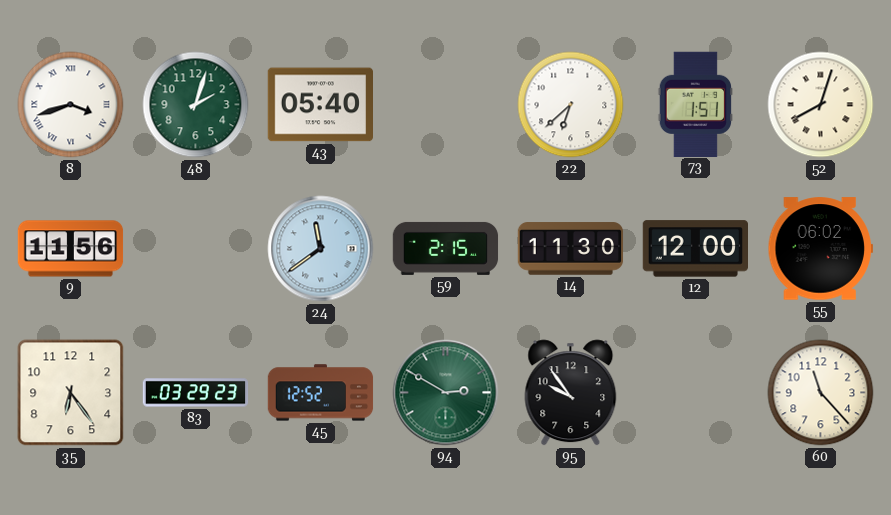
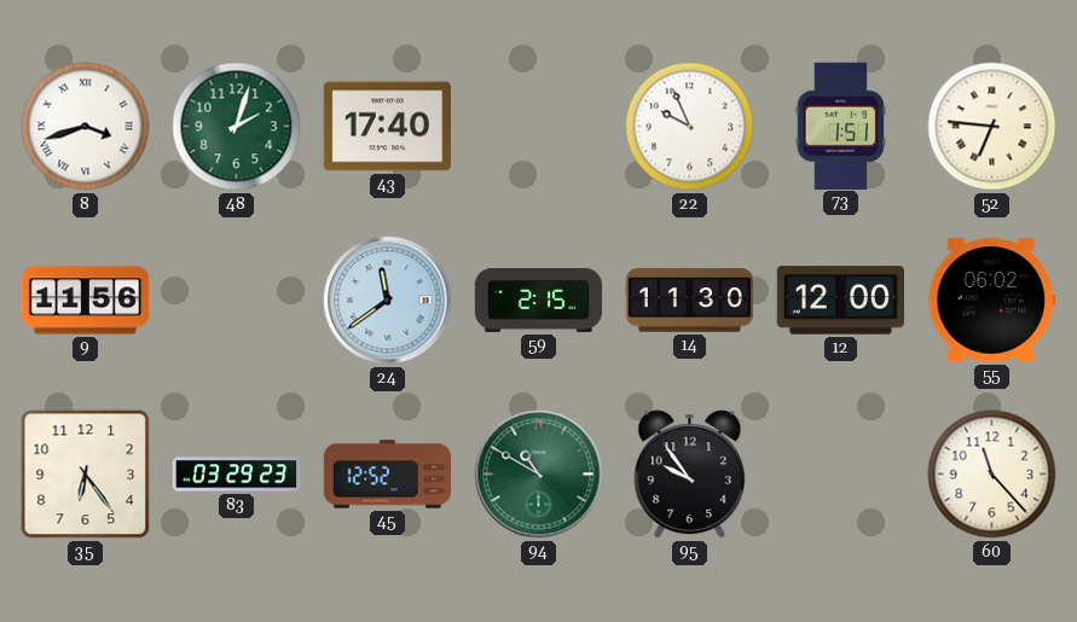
43: 05:40 -> 17:40 (387, 127)
22: 6:38 -> 9:56 (690, 127)
52: 8:03 -> 6:46 (992, 127)
94: 2:50 -> 10:50 (539, 475)
